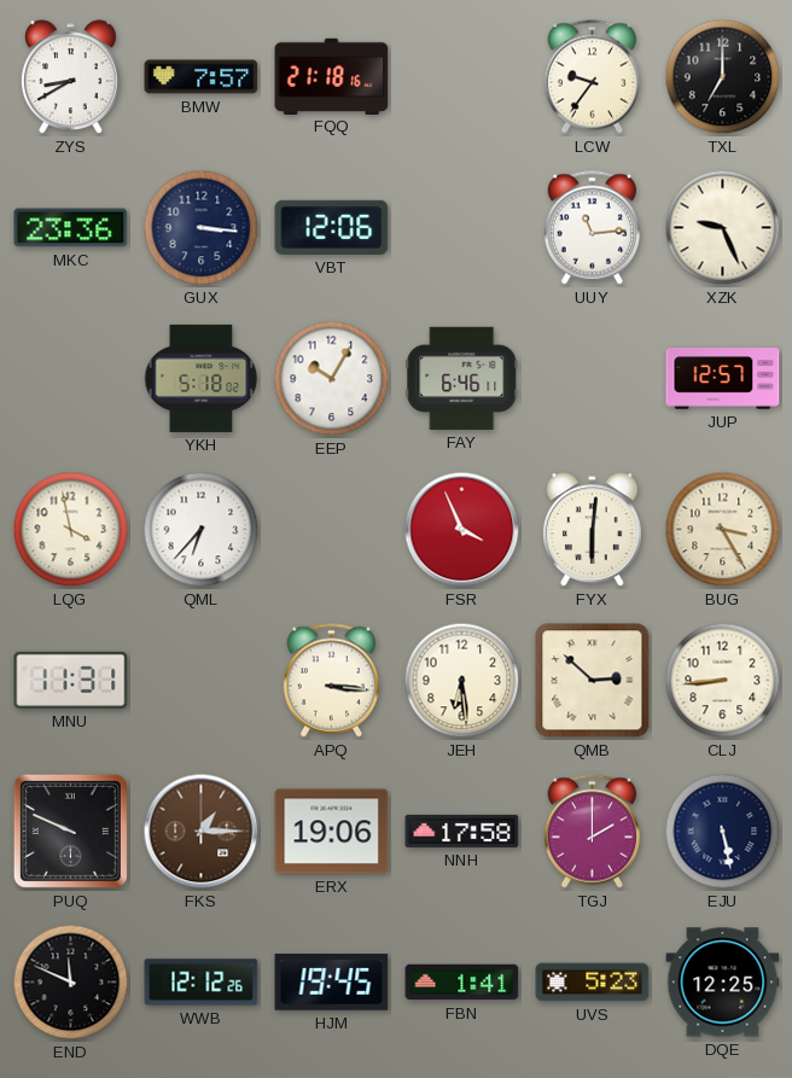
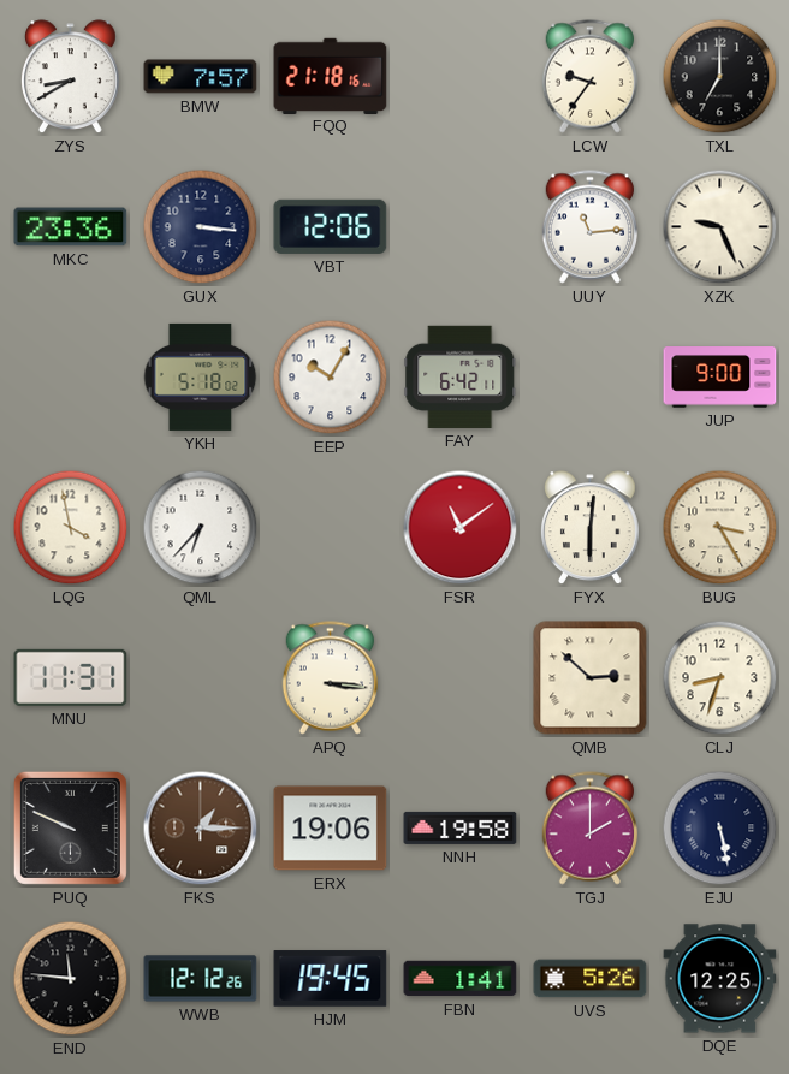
FAY: 6:46 -> 6:42 (461, 376)
JUP: 12:57 -> 9:00 (720, 378)
FSR: 3:56 -> 11:09 (461, 528)
JEH: 6:29 -> none (462, 681)
CLJ: 8:44 -> 8:33 (720, 678)
NNH: 17:58 -> 19:58 (461, 827)
END: 11:49 -> 11:46 (71, 979)
UVS: 5:23 -> 5:26 (591, 979)
